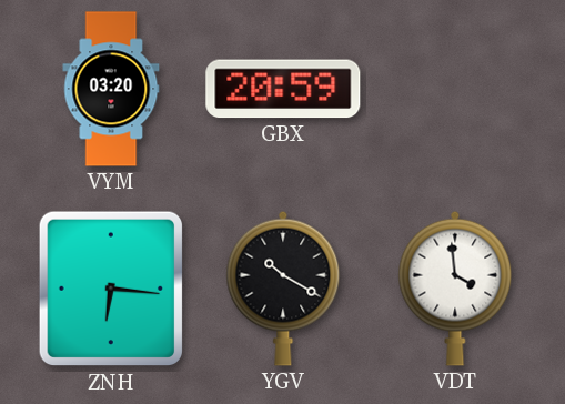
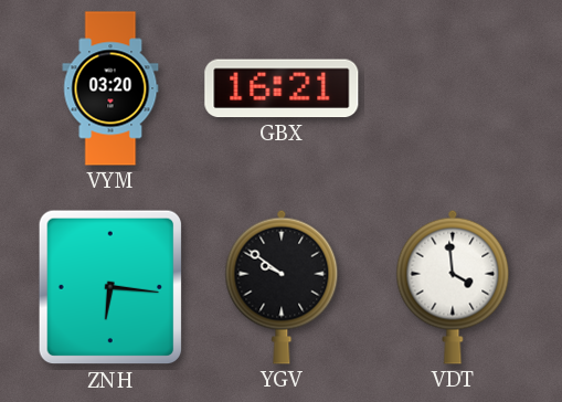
GBX: 20:59 -> 16:21 (282, 88)
YGV: 10:20 -> 9:51 (282, 287)
